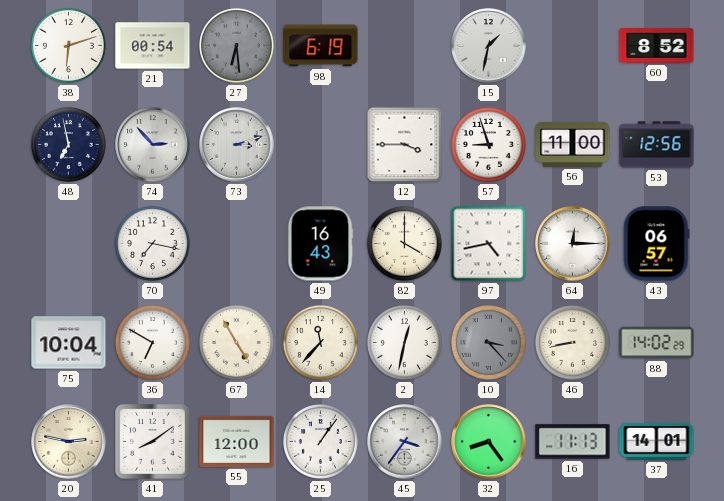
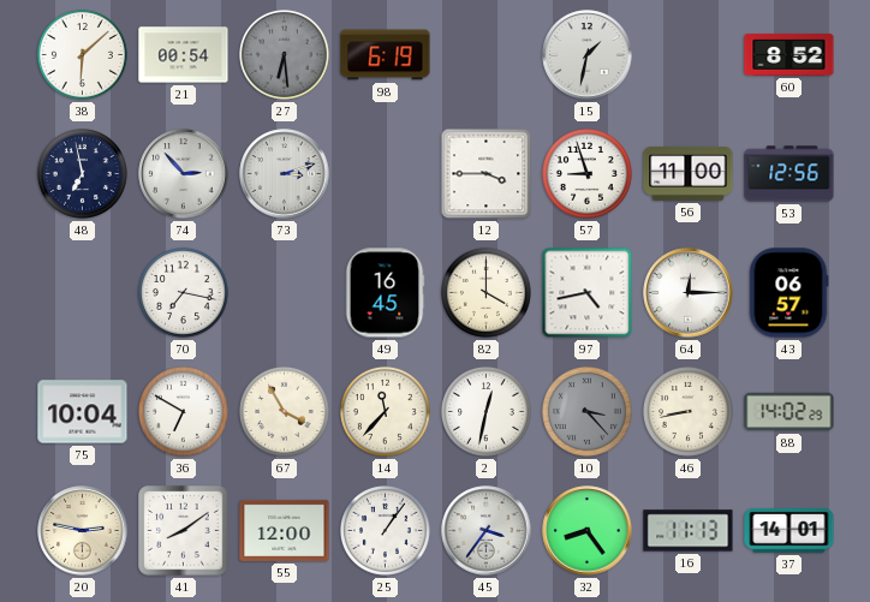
38: 6:12 -> 6:08 (82, 54)
49: 16:43 -> 16:45 (385, 293)
67: 4:55 -> 3:55 (284, 411)
